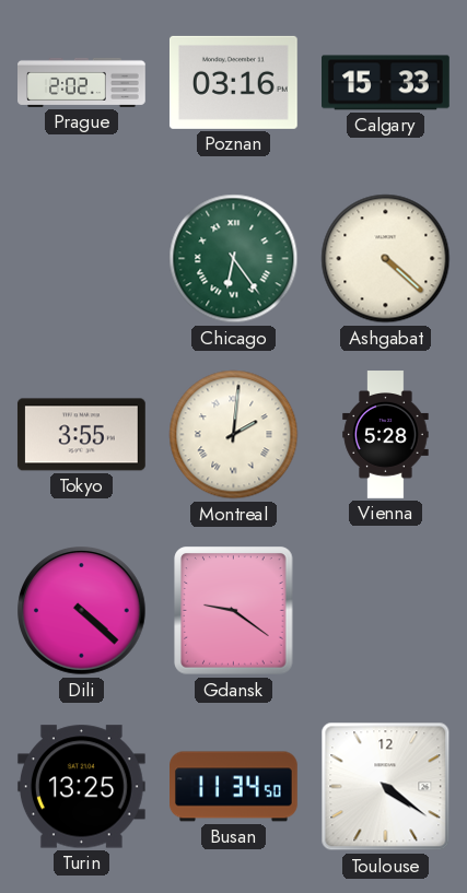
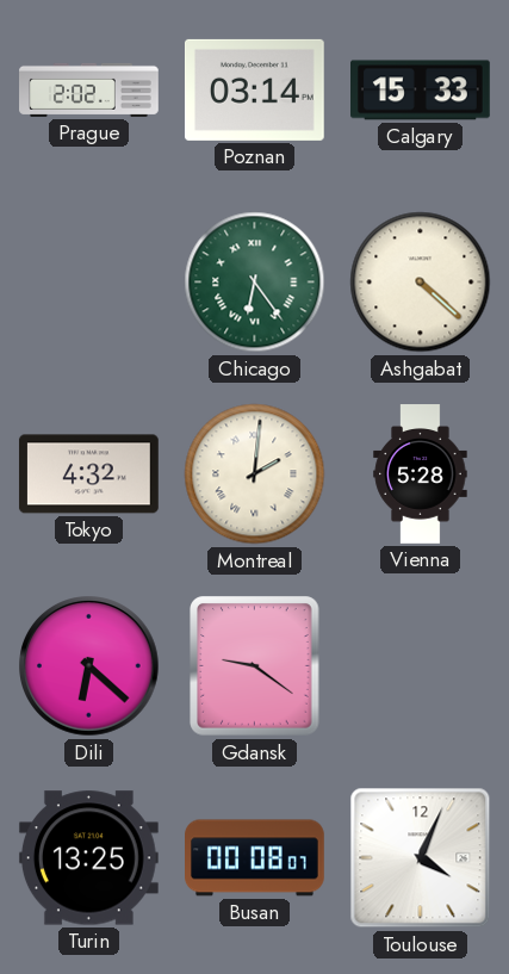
Poznan: 03:16 -> 03:14 (254, 89)
Tokyo: 3:55 -> 4:32 (88, 474)
Dili: 4:22 -> 6:22 (89, 666)
Busan: 11:34 -> 00:08 (255, 858)
Toulouse: 4:21 -> 4:04 (421, 858)
